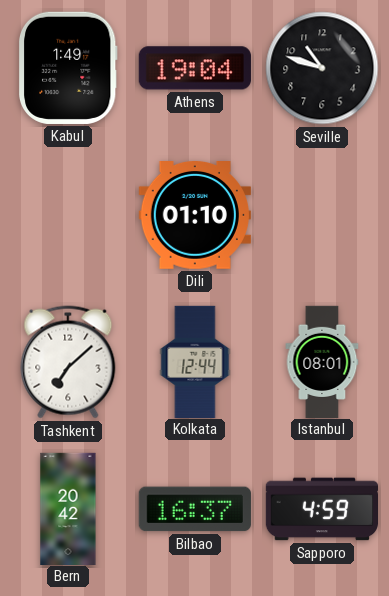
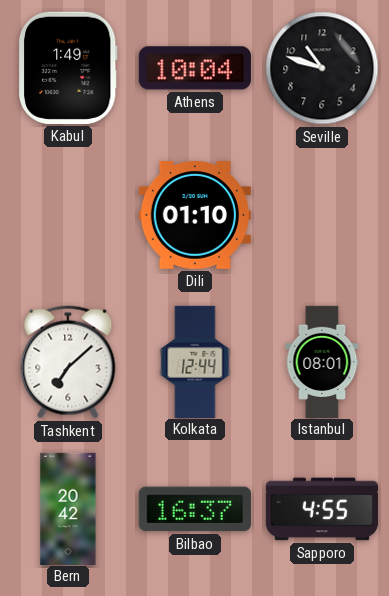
Athens: 19:04 -> 10:04 (195, 68)
Sapporo: 4:59 -> 4:55 (321, 509)
